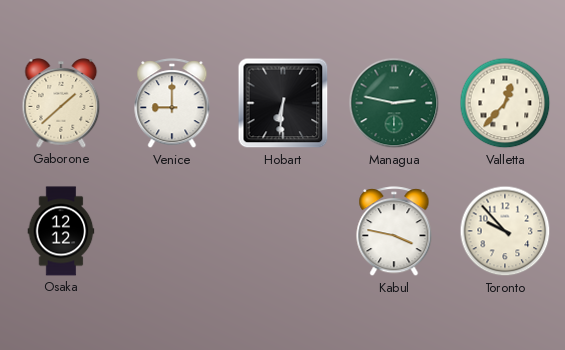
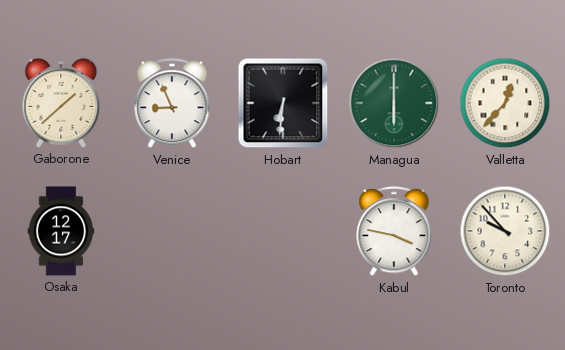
Venice: 9:00 -> 8:56 (172, 104)
Managua: 2:47 -> 6:00 (394, 103)
Osaka: 12:12 -> 12:17 (61, 231)
